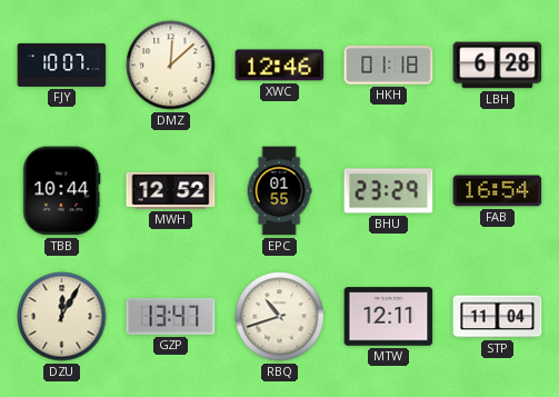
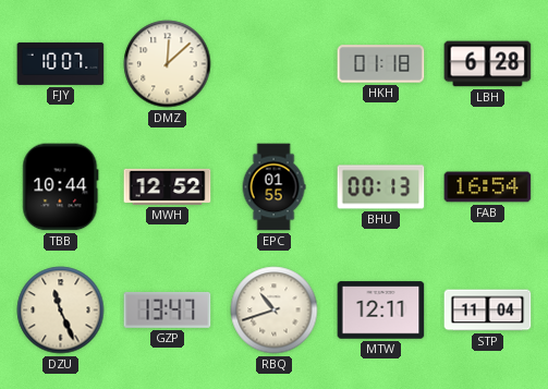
XWC: 12:46 -> none (280, 66)
BHU: 23:29 -> 00:13 (381, 187)
DZU: 12:05 -> 11:26 (61, 311)
